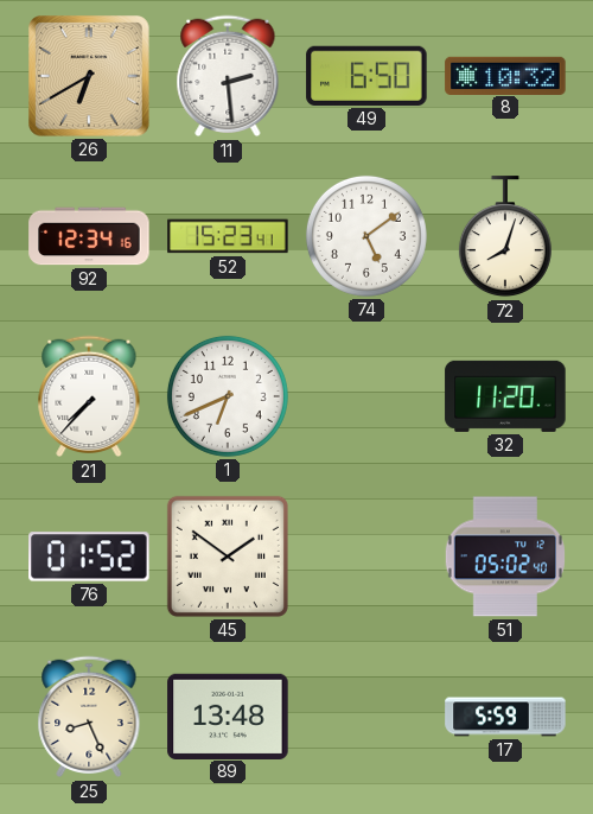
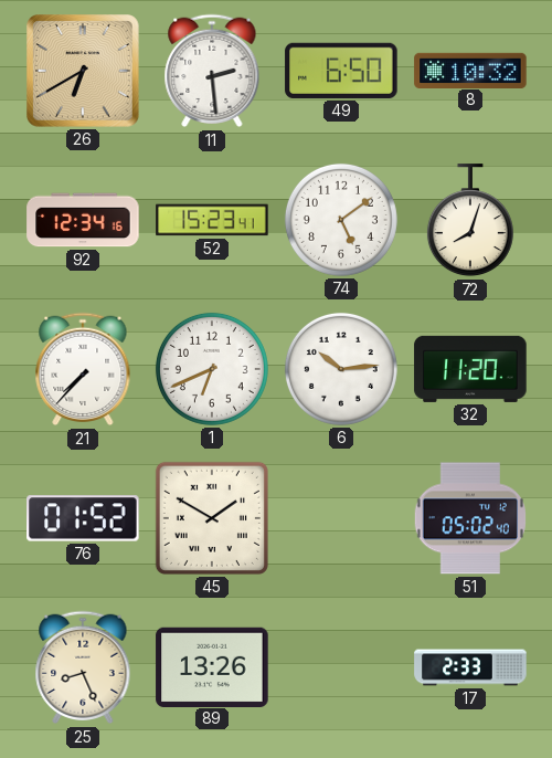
6: none -> 10:14 (341, 369)
45: 1:51 -> 1:50 (212, 518)
89: 13:48 -> 13:26 (212, 666)
17: 5:59 -> 2:33 (470, 667)
